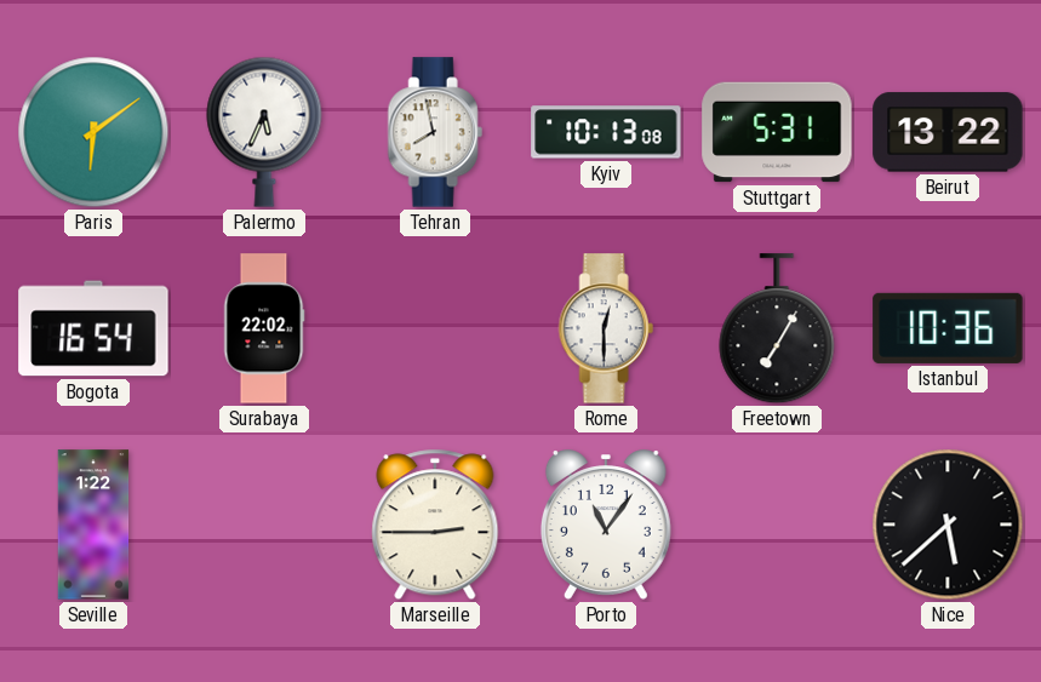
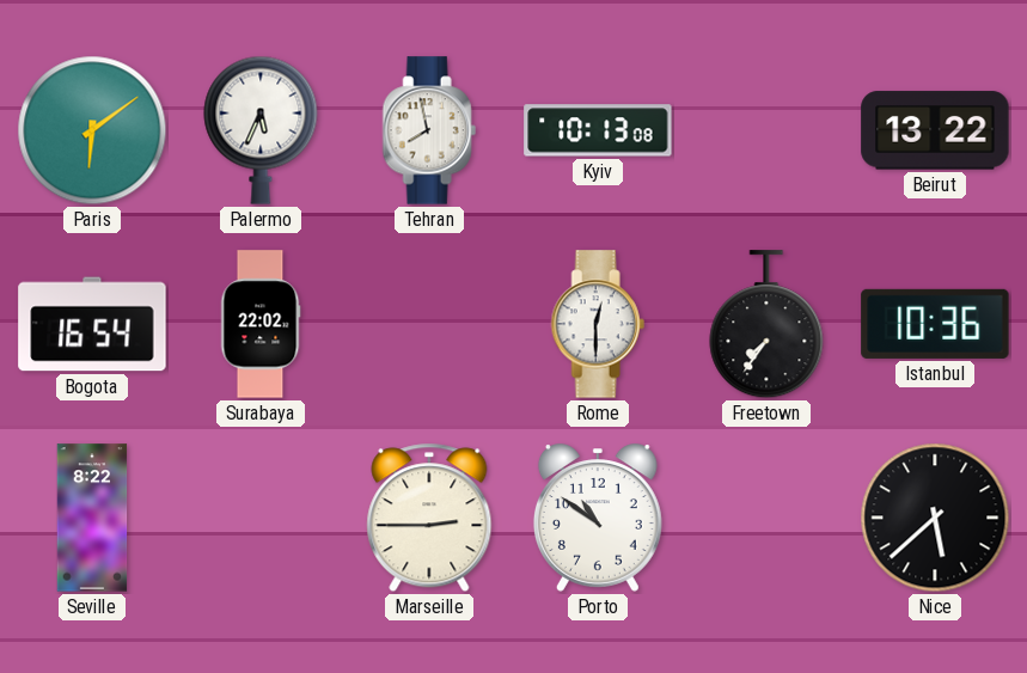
Stuttgart: 5:31 -> none (777, 132)
Freetown: 7:05 -> 7:36 (766, 325)
Seville: 1:22 -> 8:22 (92, 518)
Porto: 11:06 -> 10:51 (598, 518)
